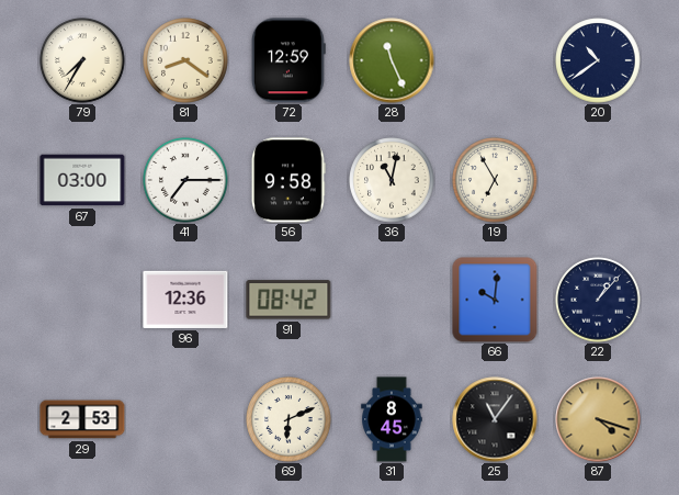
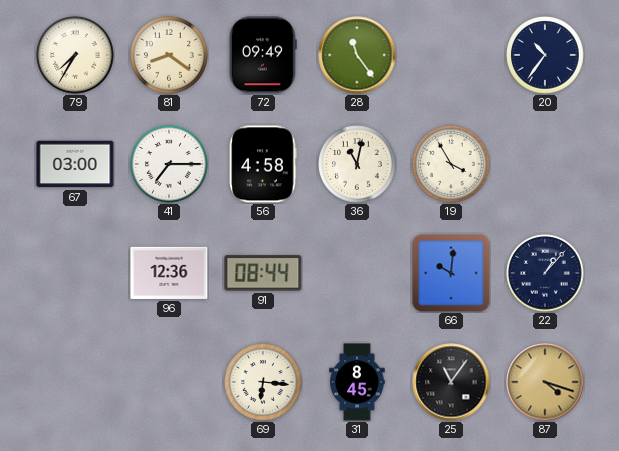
72: 12:59 -> 09:49 (263, 55)
28: 11:26 -> 11:24 (357, 55)
20: 10:39 -> 10:36 (545, 55)
56: 9:58 -> 4:58 (263, 164)
19: 6:55 -> 3:55 (451, 164)
91: 08:42 -> 08:44 (263, 273)
29: 2:53 -> none (82, 419)
69: 6:11 -> 6:16 (263, 382)
